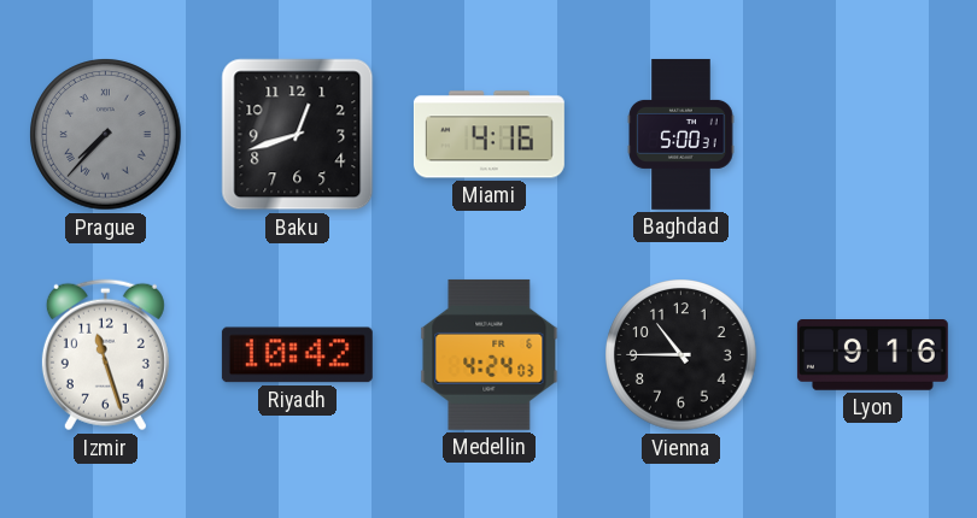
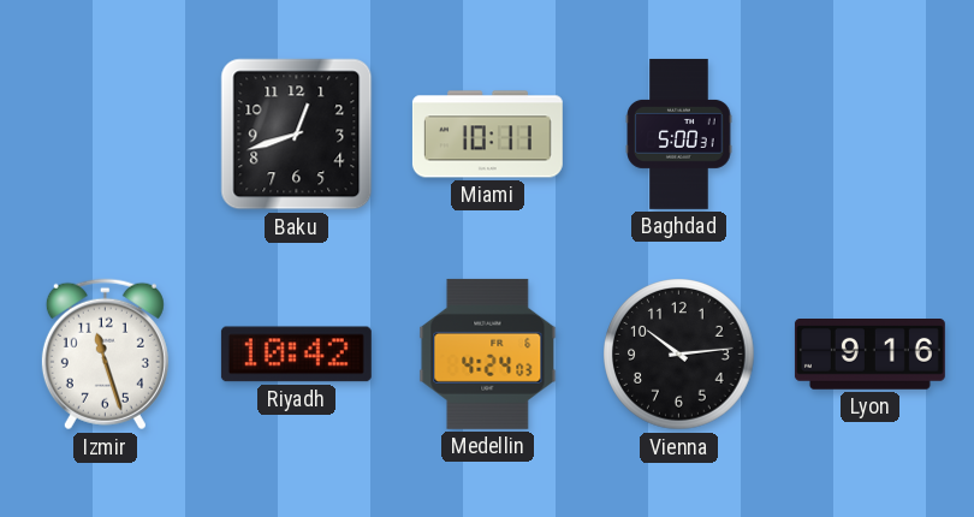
Prague: 7:37 -> none (106, 135)
Miami: 4:16 -> 10:11 (487, 135)
Vienna: 10:45 -> 10:14 (679, 355)
